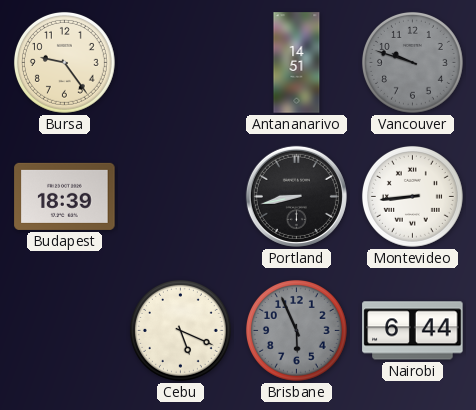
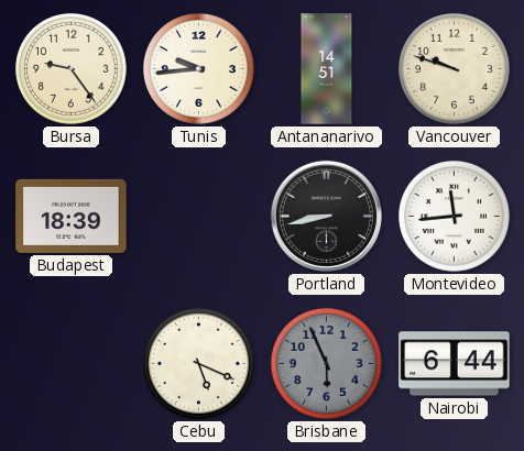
Tunis: none -> 9:44 (198, 68)
Vancouver dial: grey -> cream (454, 68)
Montevideo: 8:44 -> 11:44 (454, 216)
